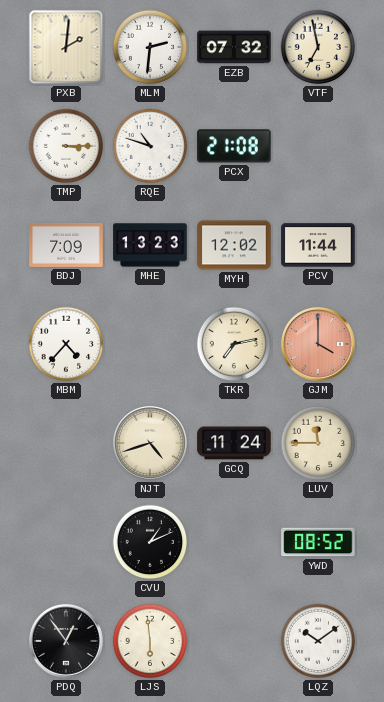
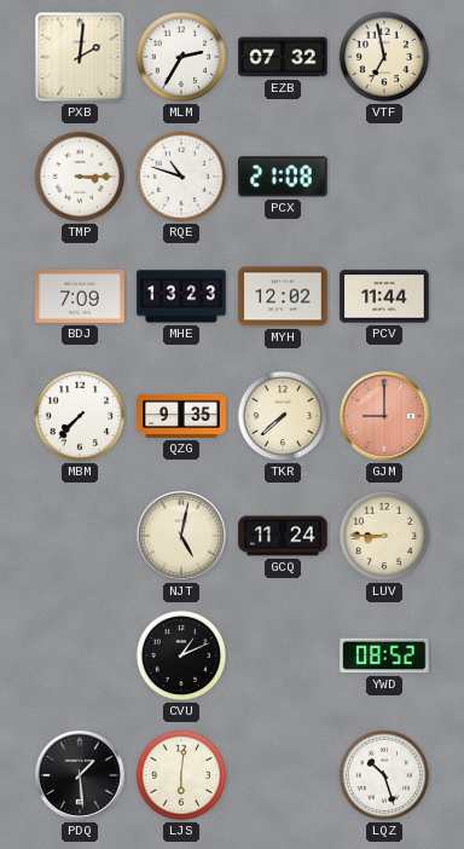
MLM: 2:31 -> 2:35 (181, 57)
MBM: 4:37 -> 7:37 (80, 416)
QZG: none -> 9:35 (181, 416)
TKR: 7:13 -> 7:38 (283, 416)
GJM: 4:00 -> 9:00 (384, 416)
NJT: 4:42 -> 5:02 (181, 536)
LUV: 11:45 -> 8:45 (384, 536)
PDQ: 12:54 -> 1:29 (80, 775)
LJS: 5:59 -> 6:01 (181, 775)
LQZ: 10:09 -> 10:27 (384, 775)
